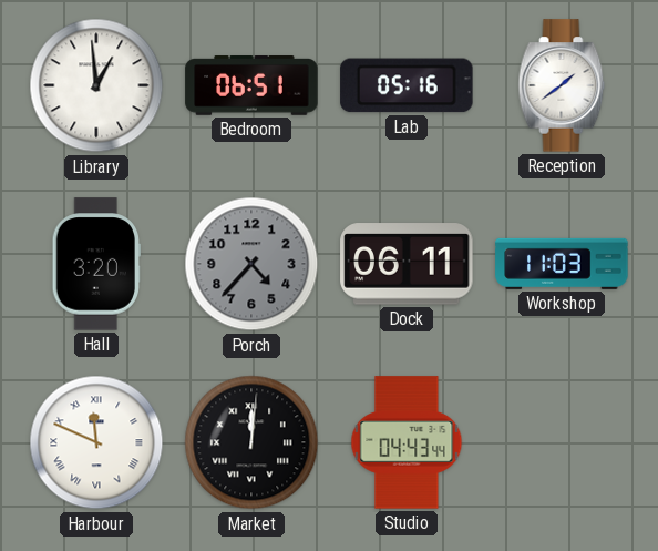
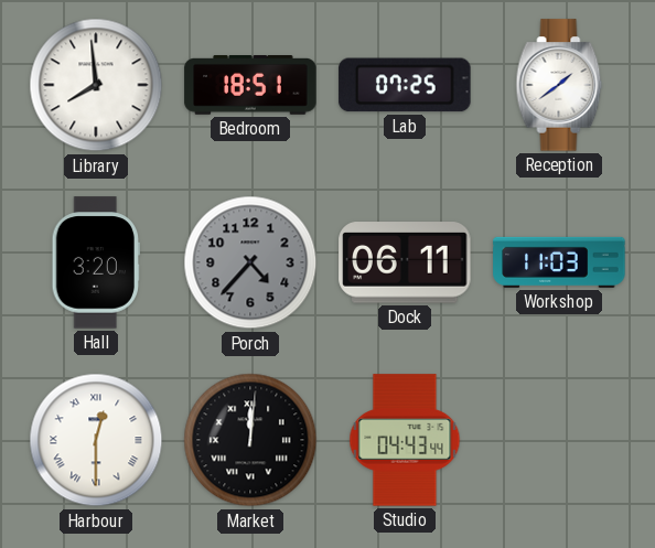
Library: 12:59 -> 7:59 (96, 85)
Bedroom: 06:51 -> 18:51 (250, 86)
Lab: 05:16 -> 07:25 (405, 85)
Harbour: 11:49 -> 12:30 (96, 440)
